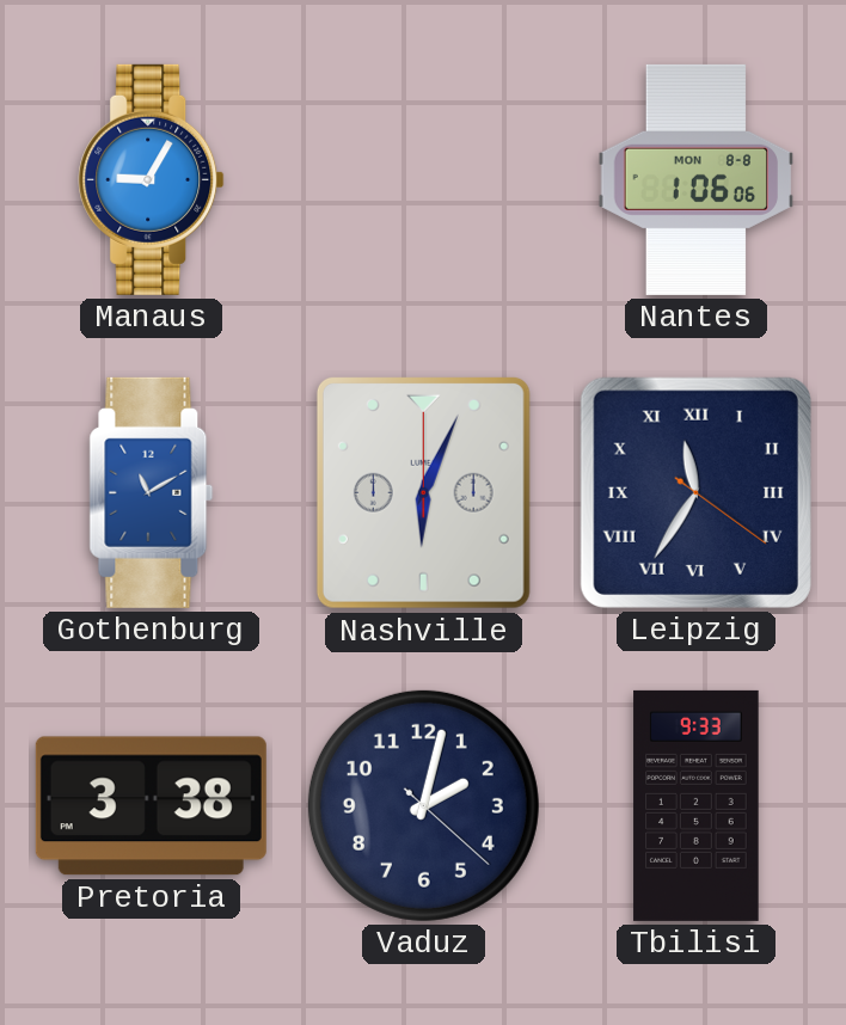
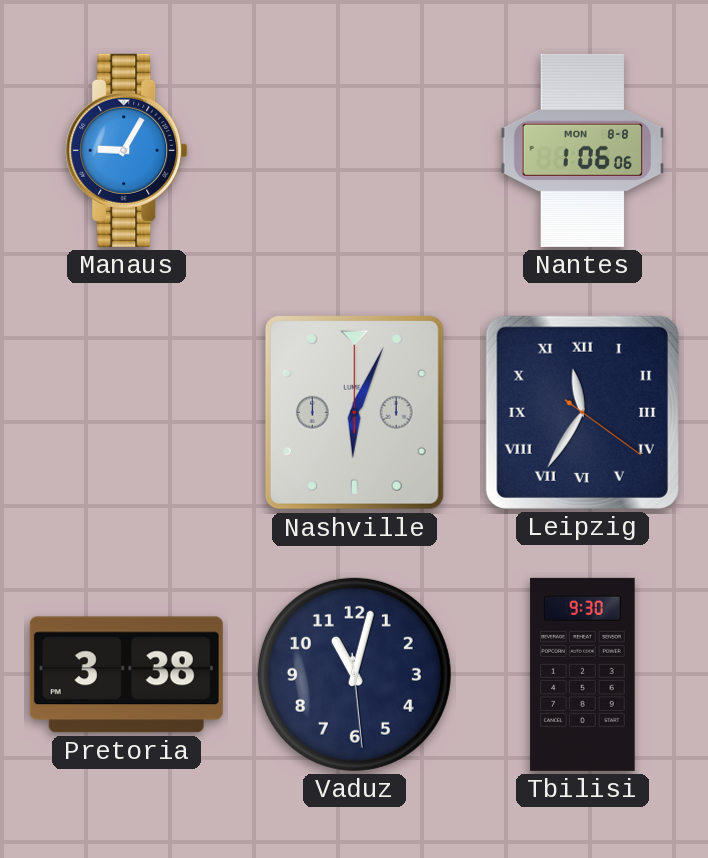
Gothenburg: 11:10 -> none (152, 492)
Vaduz: 2:02 -> 11:02 (354, 674)
Tbilisi: 9:33 -> 9:30 (583, 674)
